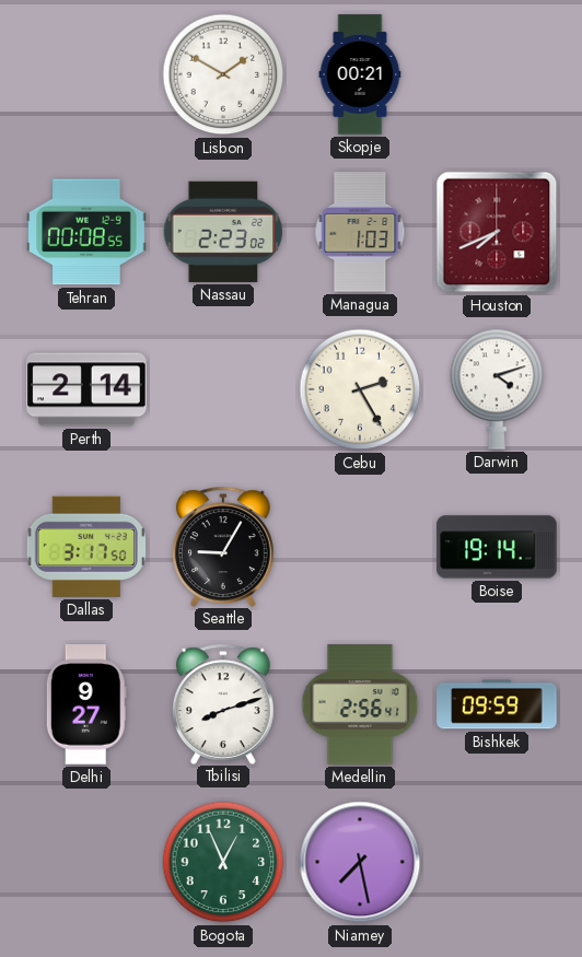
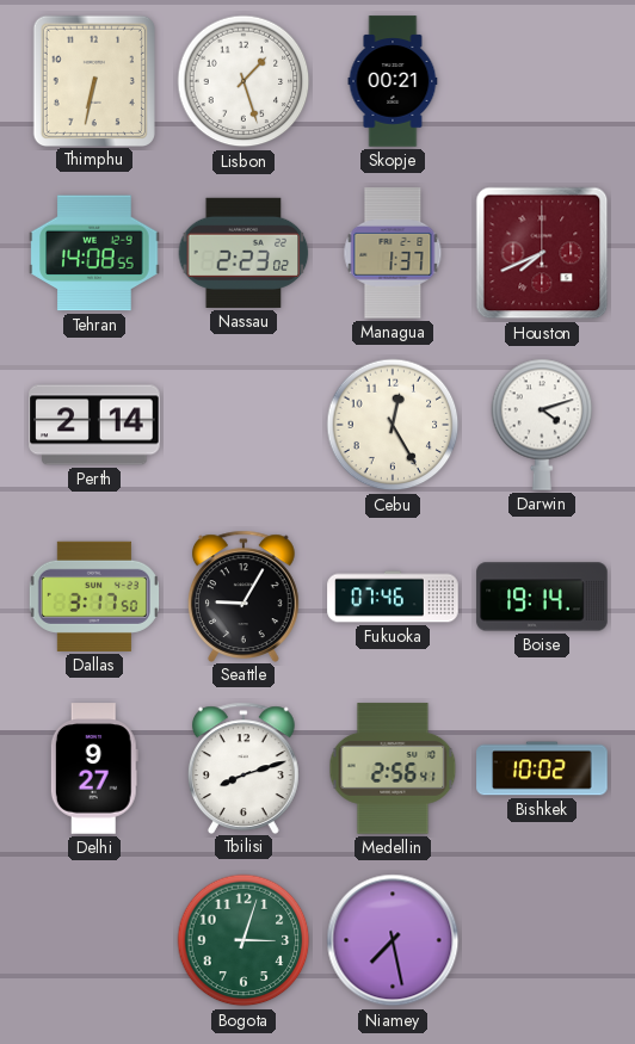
Thimphu: none -> 6:32 (93, 80)
Lisbon: 1:50 -> 1:27 (243, 81)
Tehran: 00:08 -> 14:08 (94, 253)
Managua: 1:03 -> 1:37 (393, 253)
Cebu: 2:25 -> 12:25 (393, 425)
Fukuoka: none -> 07:46 (393, 597)
Bishkek: 09:59 -> 10:02 (542, 768)
Bogota: 12:56 -> 3:03 (243, 940)
